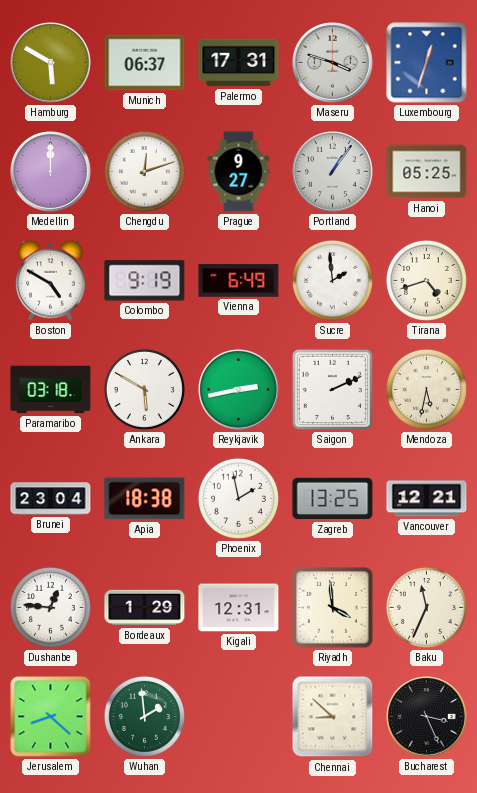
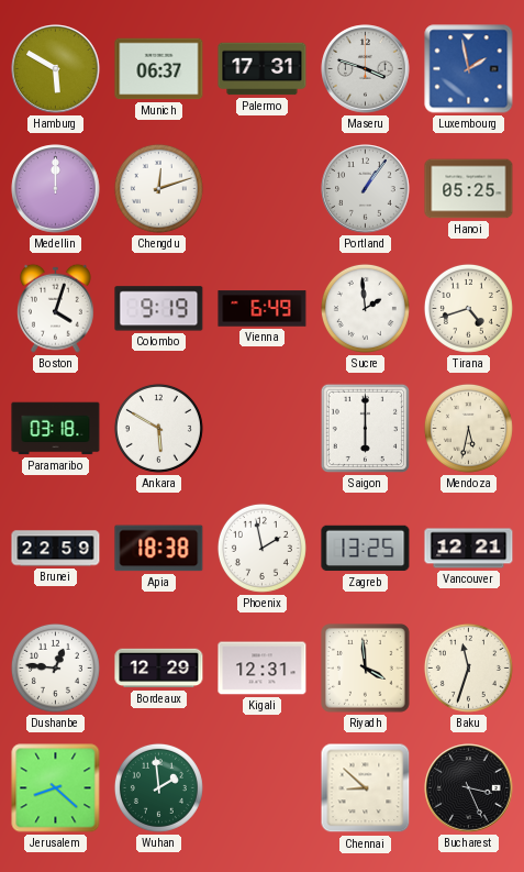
Luxembourg: 12:33 -> 1:58 (469, 69)
Prague: 9:27 -> none (239, 172)
Boston: 4:50 -> 4:03 (56, 308)
Reykjavik: 2:43 -> none (239, 390)
Saigon: 2:11 -> 6:00 (365, 428)
Brunei: 23:04 -> 22:59 (56, 549)
Bordeaux: 1:29 -> 12:29 (159, 669)
Baku: 11:34 -> 11:33 (468, 667)
